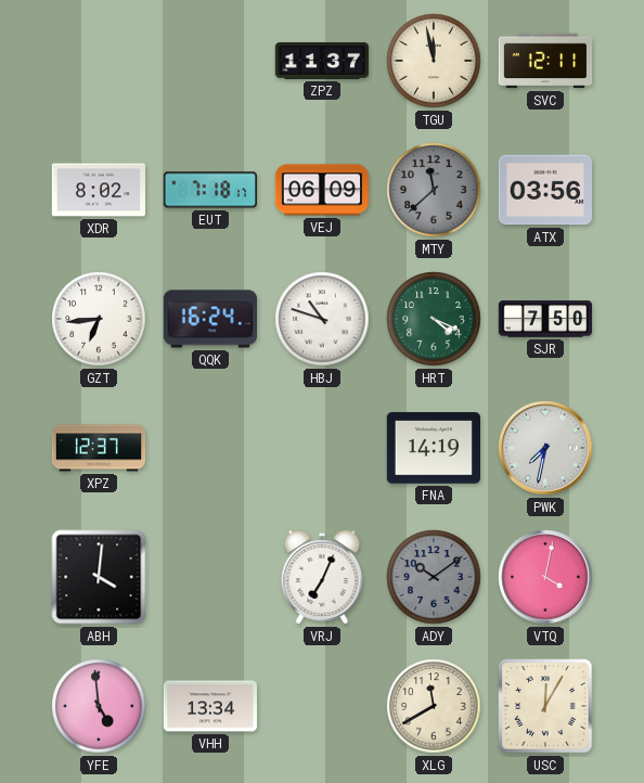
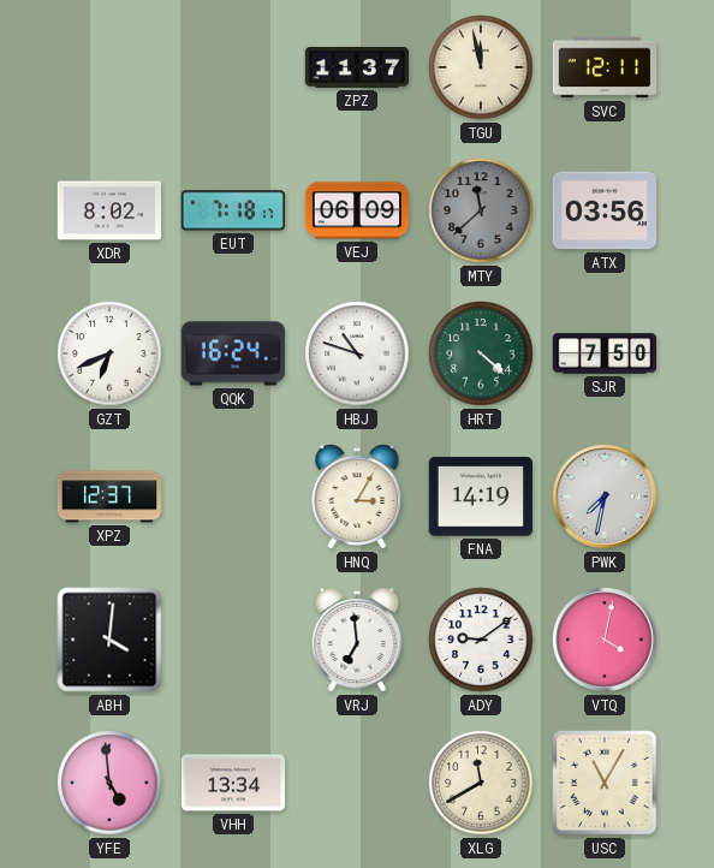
GZT: 6:44 -> 6:41 (109, 353)
HRT: 4:19 -> 4:22 (481, 353)
HNQ: none -> 3:05 (357, 498)
VRJ: 7:04 -> 6:59 (357, 641)
ADY: 10:09 -> 9:09 (481, 640)
ADY dial: grey -> white (481, 640)
USC: 12:05 -> 11:05 (605, 783)
